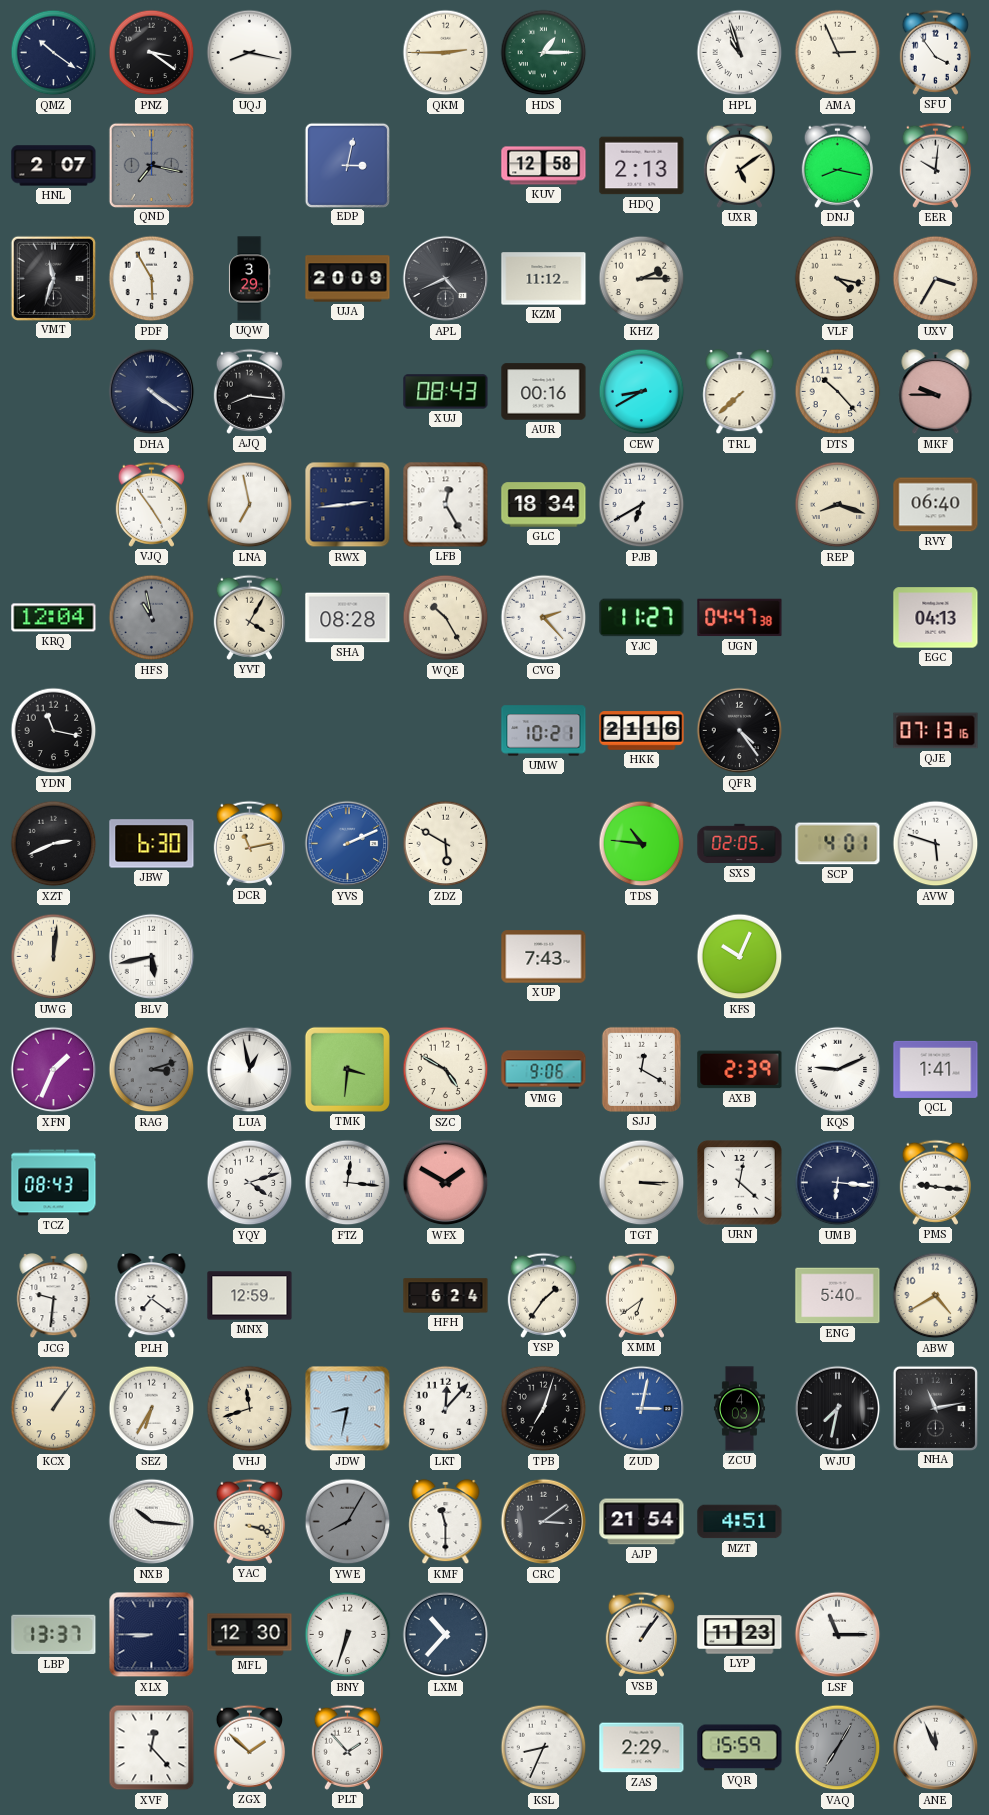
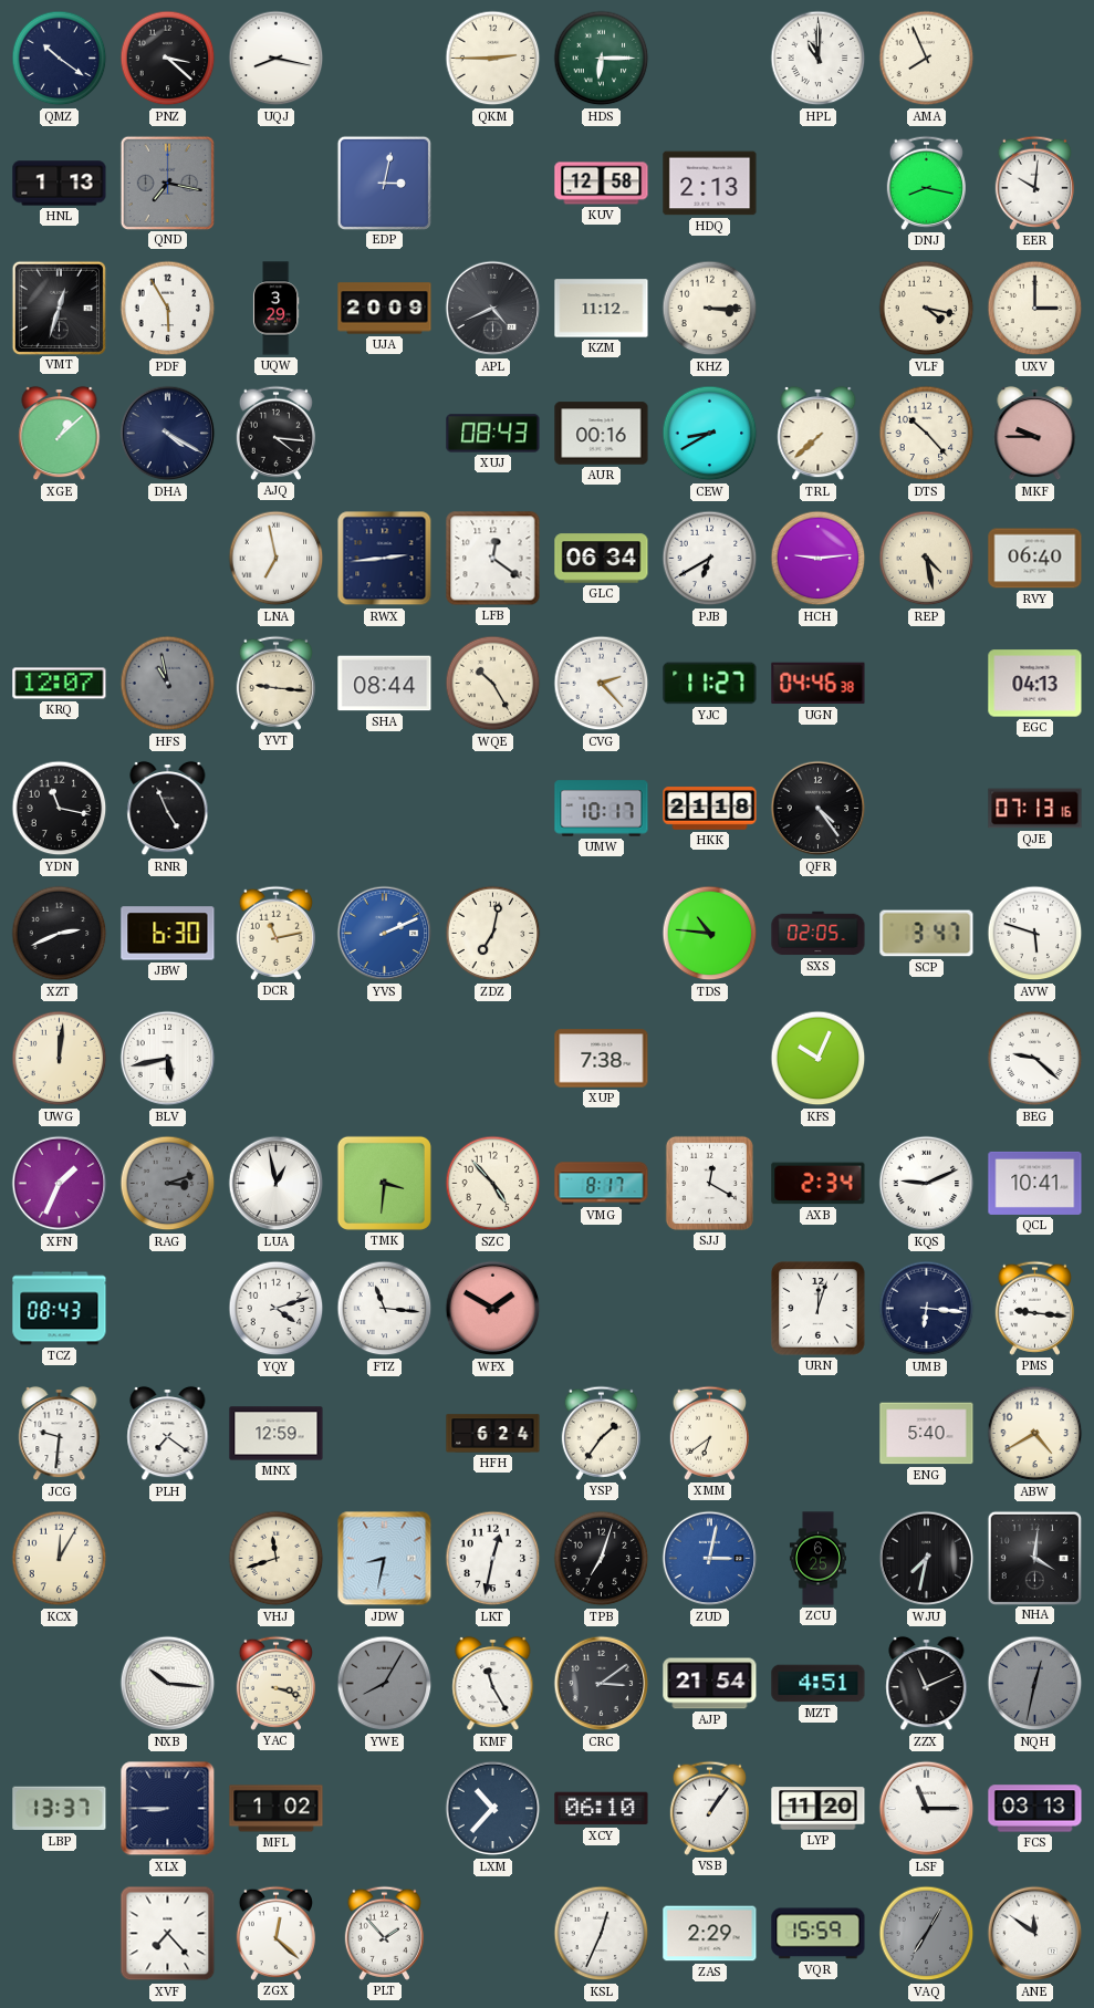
PNZ: 3:21 -> 3:22 (168, 59)
HDS: 1:15 -> 6:15 (602, 59)
HPL: 10:57 -> 11:00 (819, 59)
AMA: 2:56 -> 7:56 (927, 59)
SFU: 3:54 -> none (935, 52)
HNL: 2:07 -> 1:13 (60, 184)
UXR: 5:09 -> none (739, 165)
VMT: 11:33 -> 12:33 (59, 308)
KHZ: 2:15 -> 3:15 (710, 309)
UXV: 3:35 -> 3:00 (1035, 309)
XGE: none -> 1:08 (60, 434)
DHA: 4:21 -> 4:20 (168, 434)
AJQ: 8:16 -> 4:16 (275, 433)
VJQ: 4:54 -> none (151, 504)
LFB: 12:25 -> 12:21 (493, 559)
GLC: 18:34 -> 06:34 (602, 559)
HCH: none -> 9:14 (819, 559)
REP: 8:18 -> 4:28 (927, 559)
KRQ: 12:04 -> 12:07 (60, 684)
YVT: 4:05 -> 9:16 (275, 683)
SHA: 08:28 -> 08:44 (385, 684)
UGN: 04:47 -> 04:46 (819, 684)
RNR: none -> 4:56 (168, 809)
UMW: 10:21 -> 10:17 (602, 809)
HKK: 21:16 -> 21:18 (710, 809)
ZDZ: 5:50 -> 7:02 (493, 934)
SCP: 4:01 -> 3:47 (927, 934)
XUP: 7:43 -> 7:38 (602, 1059)
BEG: none -> 9:22 (1035, 1059)
SZC: 4:50 -> 4:53 (493, 1184)
VMG: 9:06 -> 8:17 (602, 1184)
AXB: 2:39 -> 2:34 (819, 1184)
QCL: 1:41 -> 10:41 (1035, 1183)
FTZ: 12:16 -> 11:16 (385, 1309)
TGT: 3:15 -> none (642, 1183)
URN: 12:22 -> 12:03 (819, 1309)
KCX: 1:06 -> 12:05 (60, 1559)
SEZ: 6:35 -> none (152, 1409)
LKT: 12:07 -> 12:32 (493, 1559)
ZCU: 4:03 -> 6:25 (817, 1559)
NHA: 11:13 -> 4:01 (1034, 1558)
KMF: 11:30 -> 11:25 (493, 1684)
ZZX: none -> 11:11 (927, 1684)
NQH: none -> 12:32 (1035, 1684)
MFL: 12:30 -> 1:02 (277, 1809)
BNY: 6:33 -> none (348, 1635)
XCY: none -> 06:10 (602, 1809)
LYP: 11:23 -> 11:20 (819, 1809)
FCS: none -> 03:13 (1035, 1809)
XVF: 12:23 -> 7:23 (168, 1934)
ZGX: 1:52 -> 12:22 (275, 1933)
KSL: 8:34 -> 12:34 (602, 1934)
ANE: 11:56 -> 11:51 (1035, 1934)
